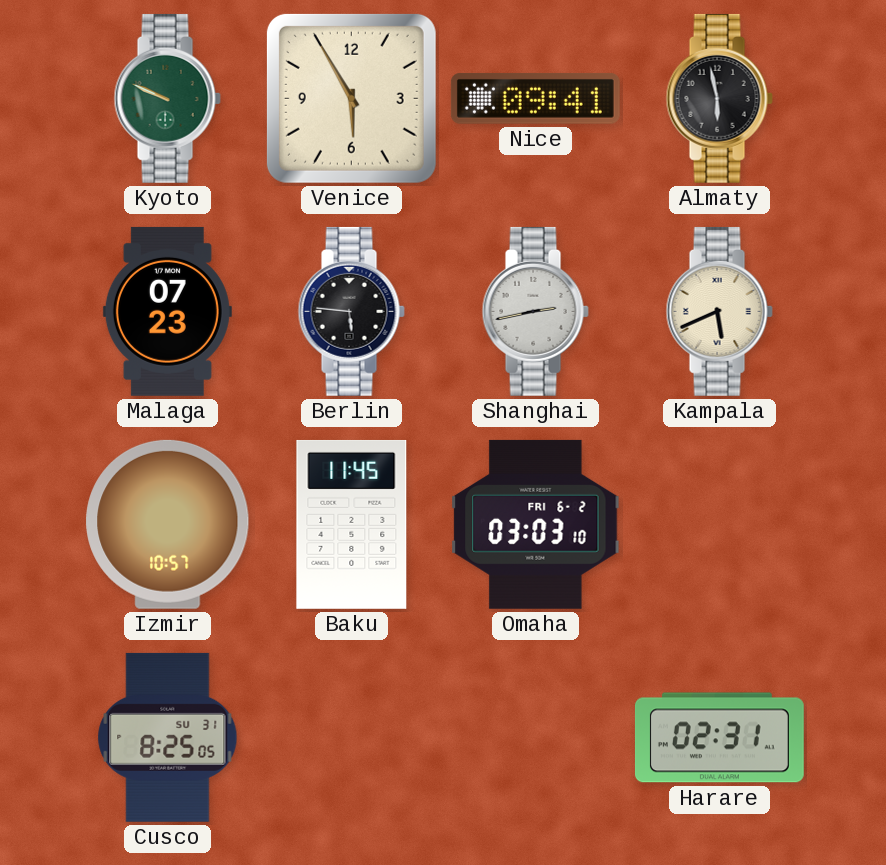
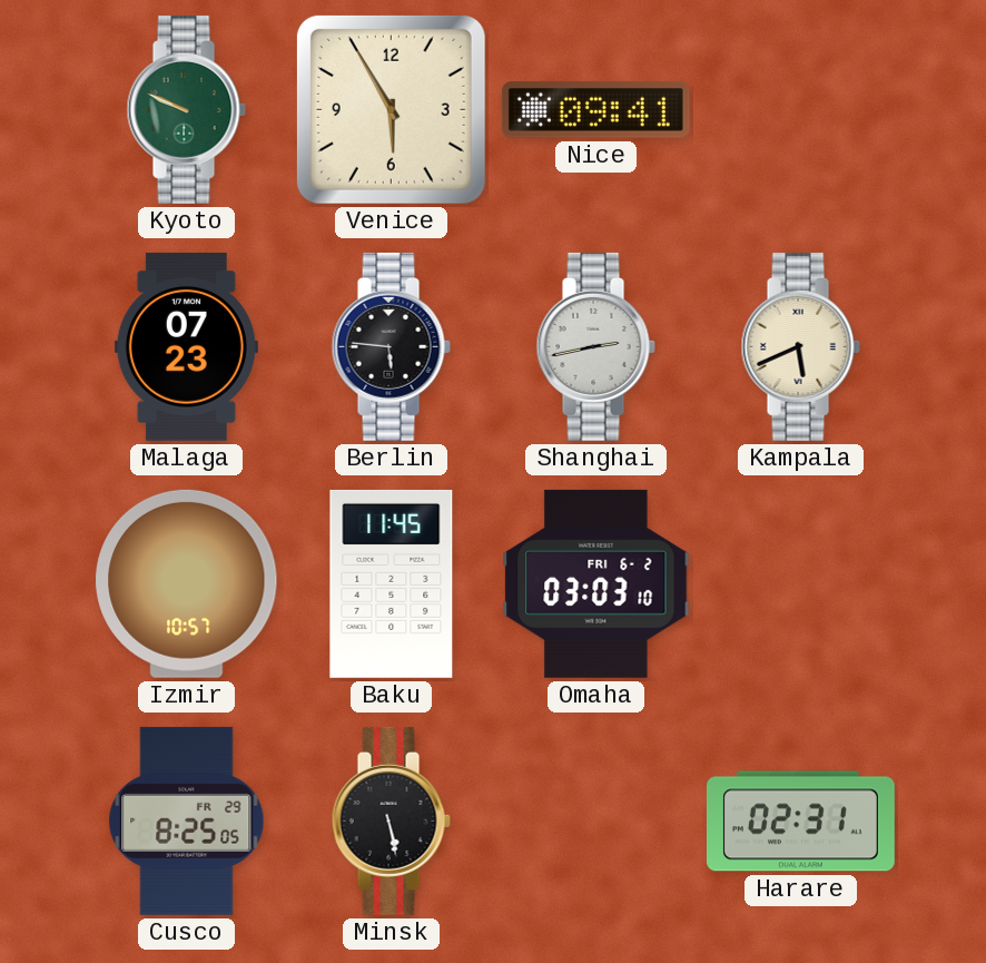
Almaty: 5:58 -> none (719, 98)
Cusco date: SU 31 -> FR 29 (187, 820)
Minsk: none -> 5:28 (391, 820)
